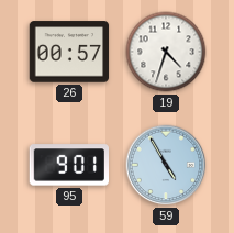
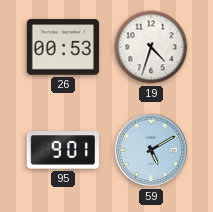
26: 00:57 -> 00:53 (63, 47)
59: 4:55 -> 5:10 (151, 150)
